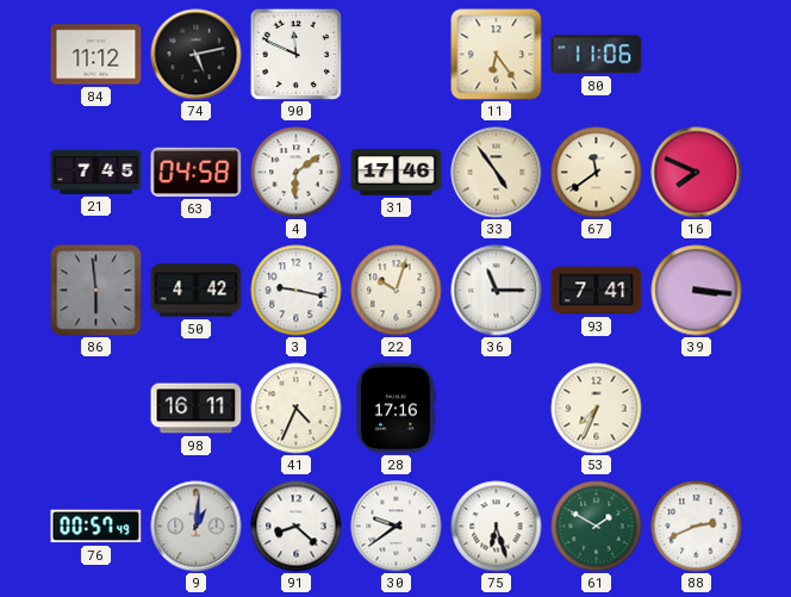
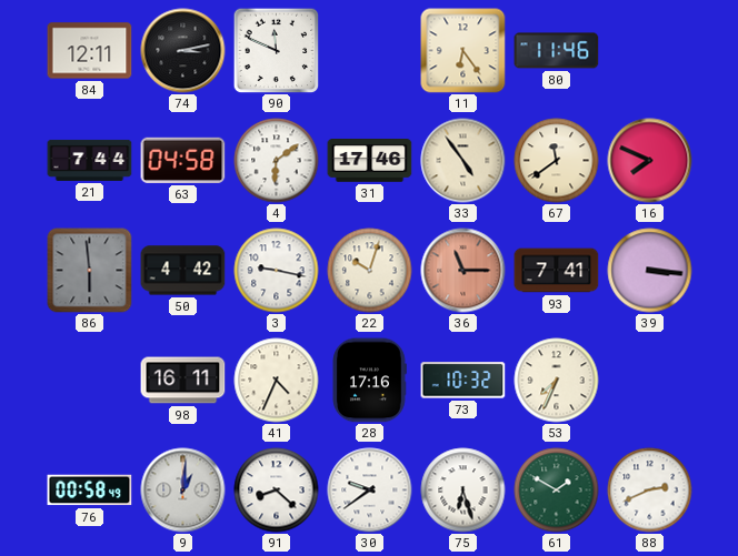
84: 11:12 -> 12:11 (90, 51)
74: 5:13 -> 3:13 (183, 51)
80: 11:06 -> 11:46 (557, 51)
21: 7:45 -> 7:44 (90, 160)
36 dial: white -> salmon (463, 271)
73: none -> 10:32 (463, 381)
76: 00:57 -> 00:58 (90, 491)
